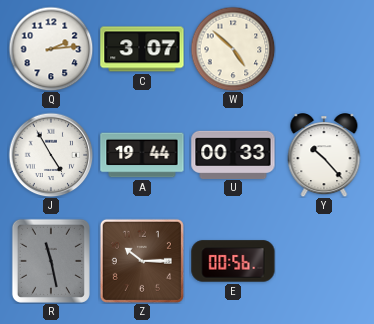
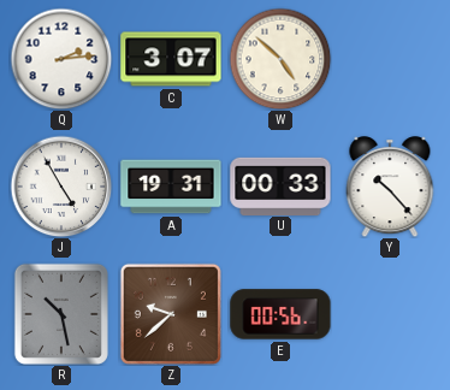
A: 19:44 -> 19:31 (171, 187)
R: 11:28 -> 10:28 (61, 314)
Z: 10:15 -> 9:38 (171, 314)
